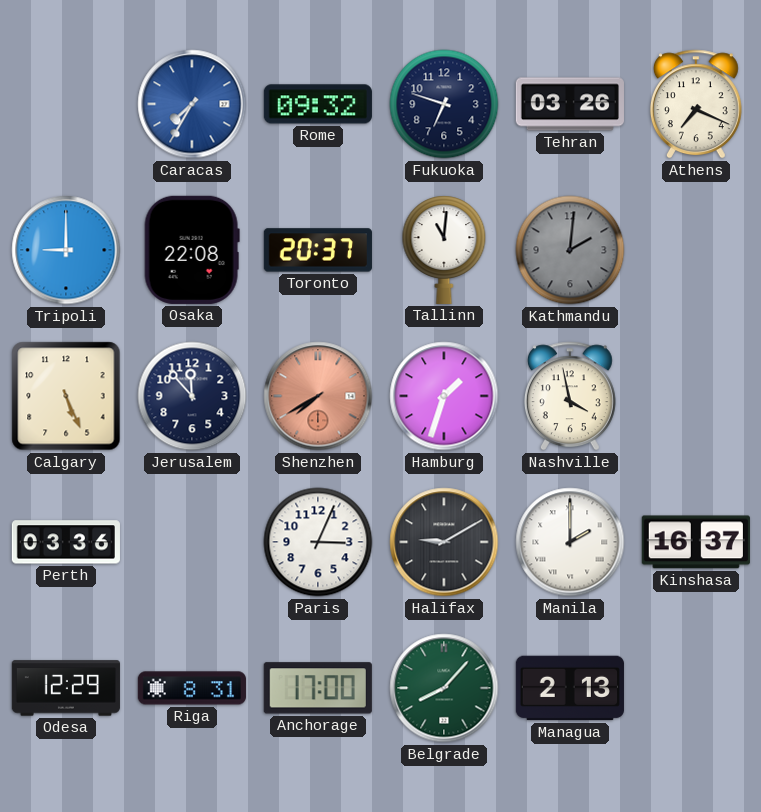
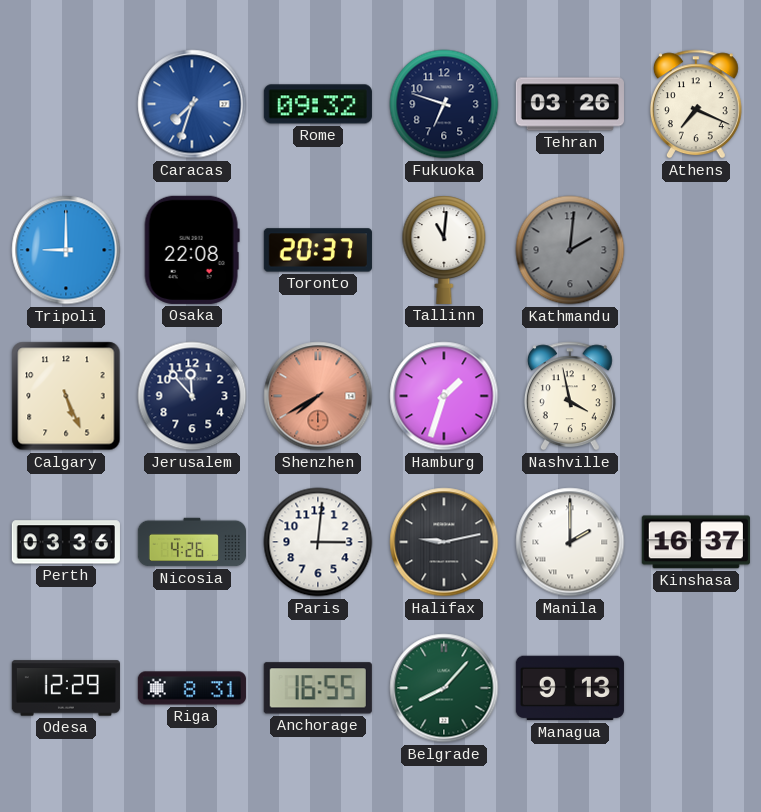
Caracas: 7:35 -> 7:33 (192, 104)
Nicosia: none -> 4:26 (191, 542)
Paris: 3:04 -> 3:01 (318, 542)
Halifax: 9:10 -> 9:13 (444, 542)
Anchorage: 17:00 -> 16:55 (318, 688)
Managua: 2:13 -> 9:13 (570, 688)
